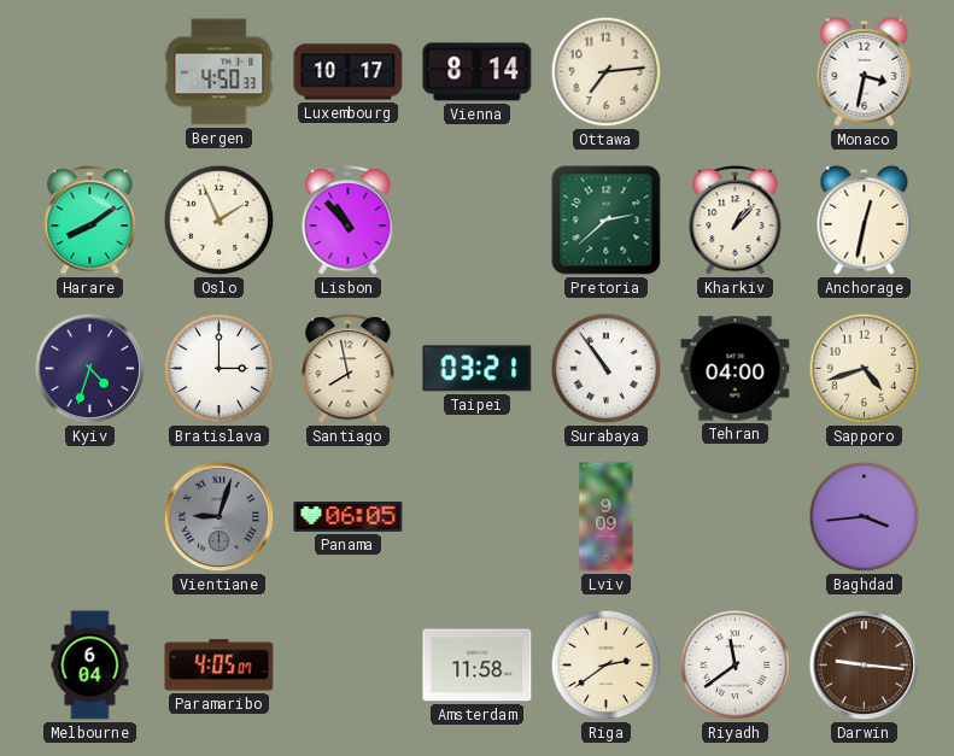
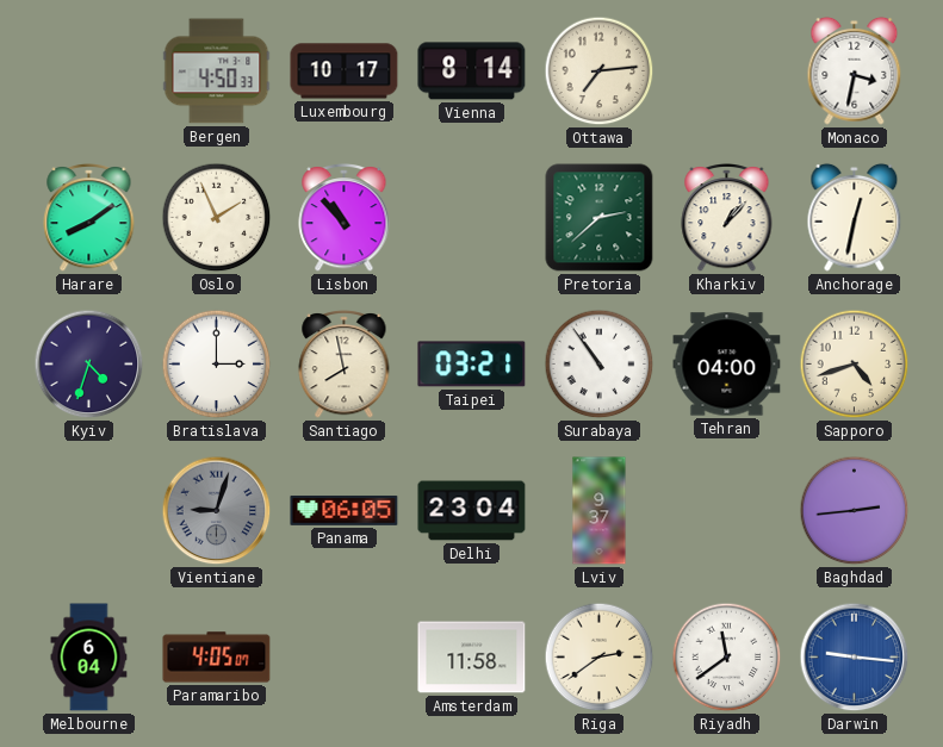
Delhi: none -> 23:04 (472, 511)
Lviv: 9:09 -> 9:37 (600, 511)
Baghdad: 3:44 -> 2:44 (855, 511)
Darwin dial: brown -> blue (855, 658)
